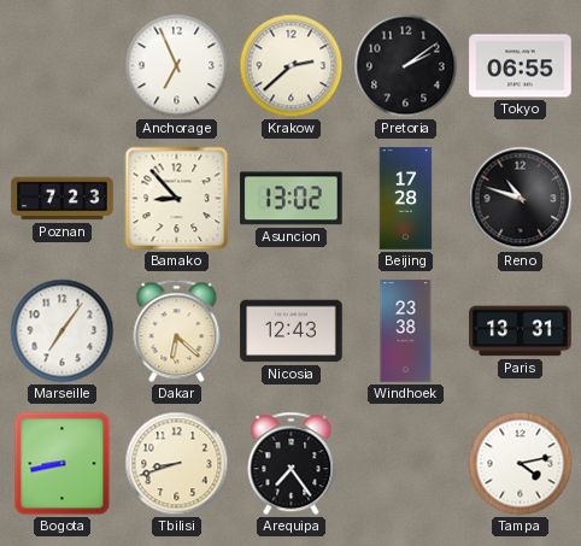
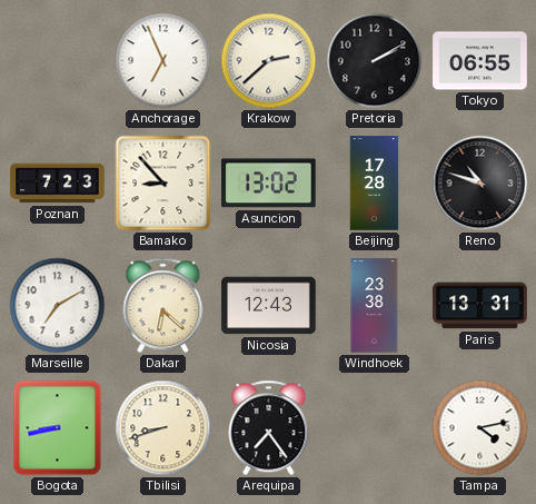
Pretoria: 2:09 -> 2:10 (375, 61)
Marseille: 7:06 -> 7:10 (58, 306)
